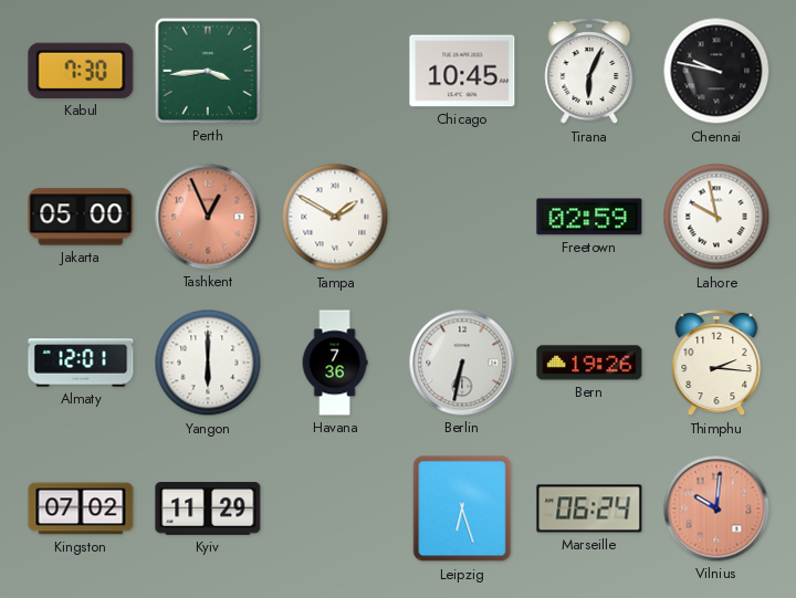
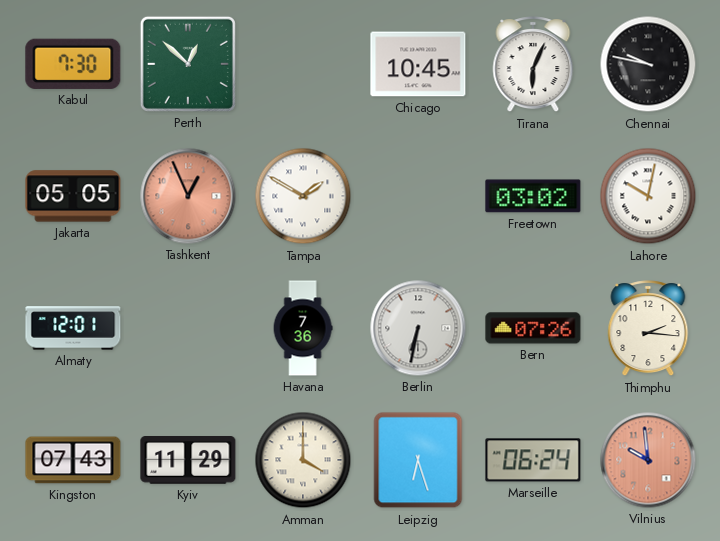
Perth: 3:44 -> 12:52 (188, 64)
Jakarta: 05:00 -> 05:05 (73, 196)
Freetown: 02:59 -> 03:02 (533, 196)
Lahore: 9:58 -> 10:02 (648, 196)
Yangon: 6:00 -> none (208, 363)
Bern: 19:26 -> 07:26 (533, 328)
Kingston: 07:02 -> 07:43 (73, 460)
Amman: none -> 4:00 (303, 460)
Vilnius: 10:01 -> 9:59 (648, 460)
